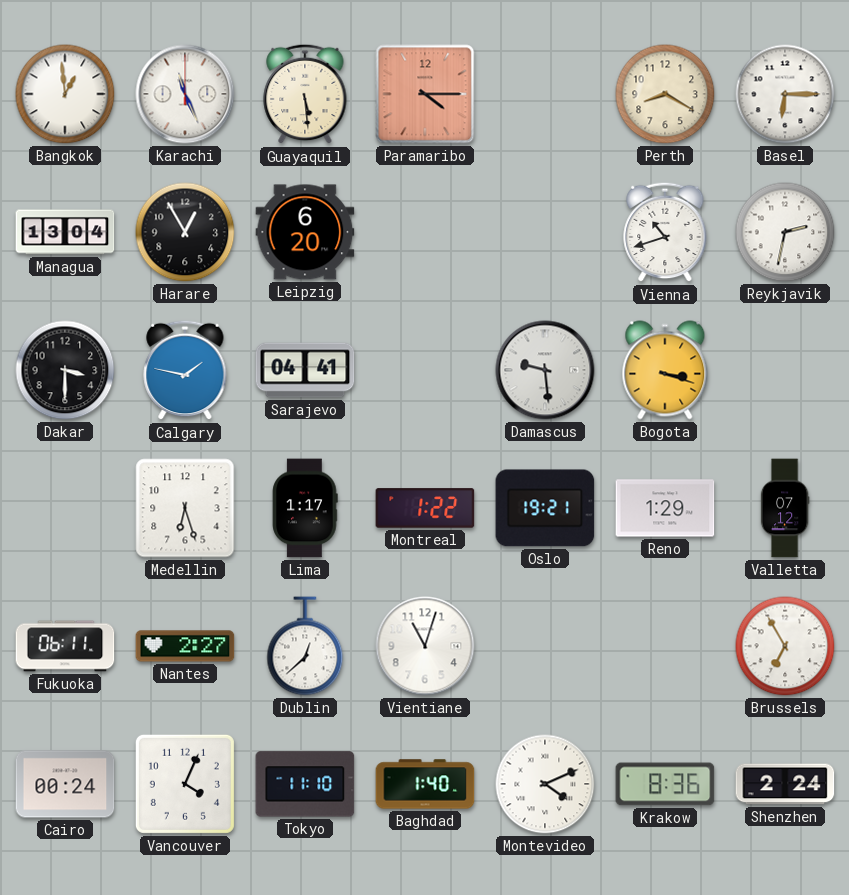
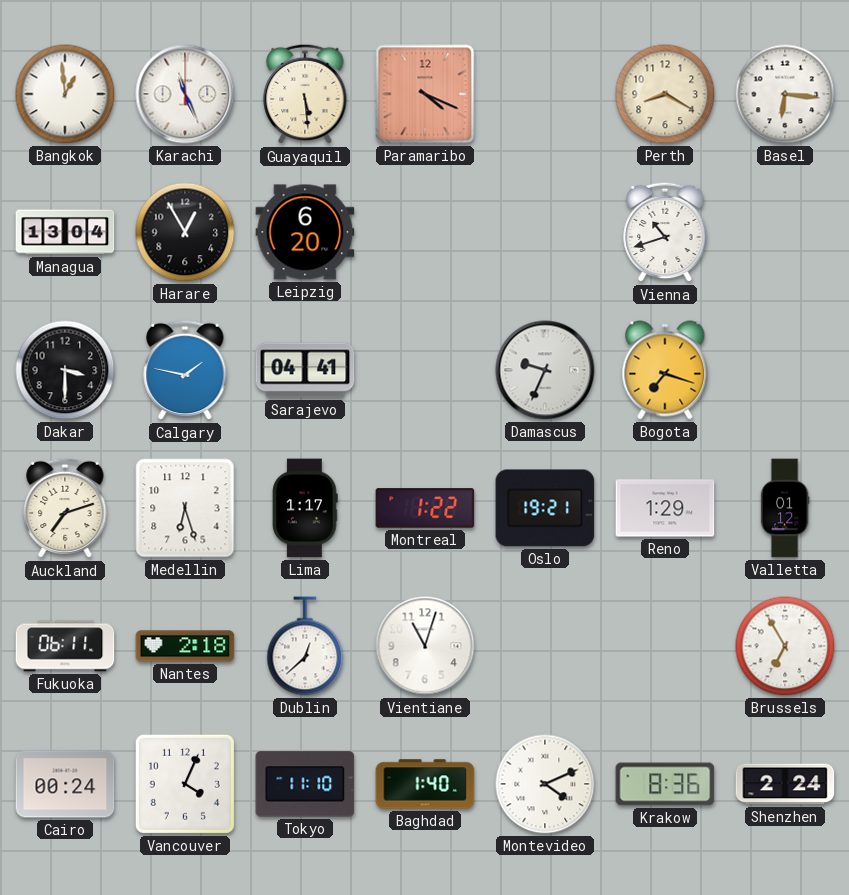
Paramaribo: 4:15 -> 4:19 (425, 94)
Basel: 6:15 -> 6:16 (785, 94)
Reykjavik: 2:32 -> none (785, 232)
Damascus: 9:29 -> 9:34 (545, 370)
Bogota: 3:18 -> 7:18 (665, 370)
Auckland: none -> 7:12 (65, 508)
Valletta: 07:12 -> 01:12 (785, 508)
Nantes: 2:27 -> 2:18 (185, 646)
